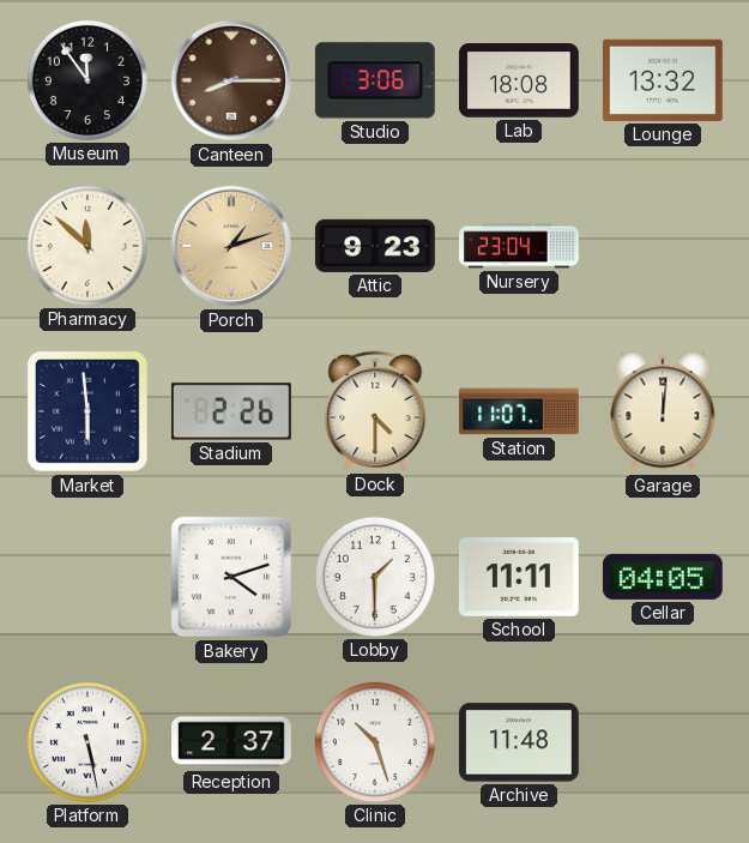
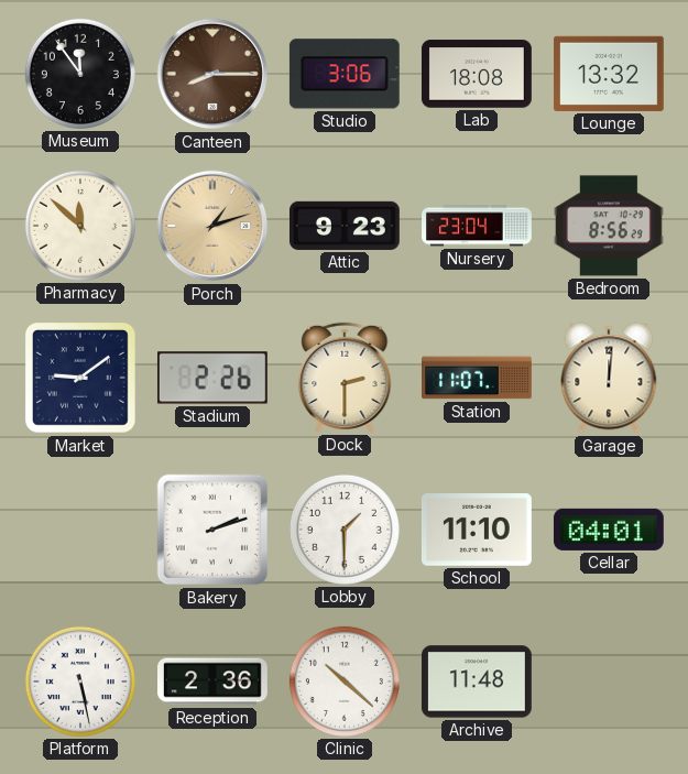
Bedroom: none -> 8:56 (609, 226)
Market: 5:59 -> 9:09 (80, 378)
Dock: 4:30 -> 2:30 (345, 378)
Bakery: 4:12 -> 2:12 (212, 530)
School: 11:11 -> 11:10 (477, 531)
Cellar: 04:05 -> 04:01 (609, 530)
Reception: 2:37 -> 2:36 (214, 682)
Clinic: 10:27 -> 10:22 (345, 682)
